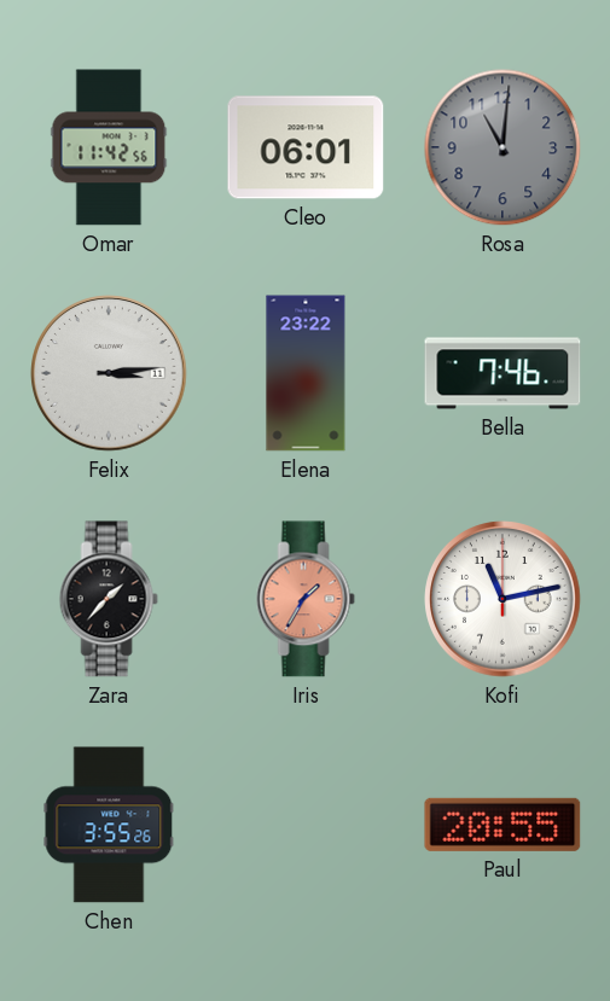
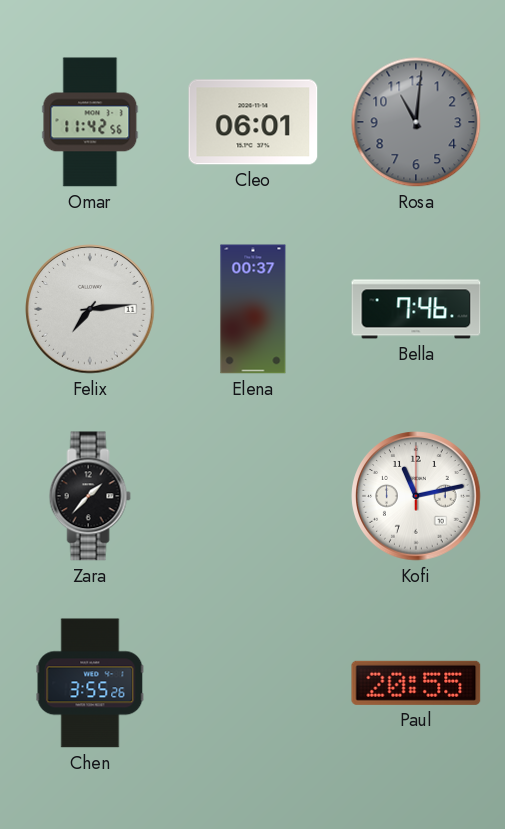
Felix: 3:14 -> 7:14 (90, 309)
Elena: 23:22 -> 00:37 (253, 309)
Iris: 1:35 -> none (306, 599)
